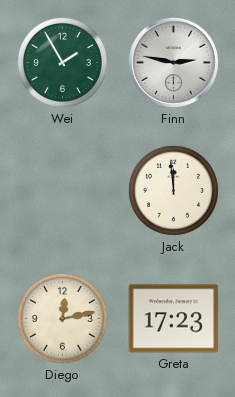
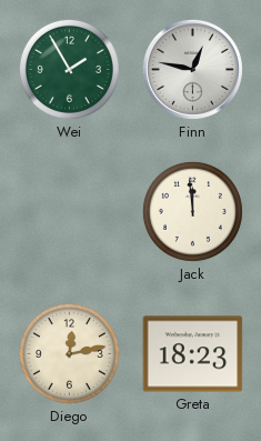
Finn: 2:47 -> 12:47 (192, 69)
Greta: 17:23 -> 18:23 (193, 354)
